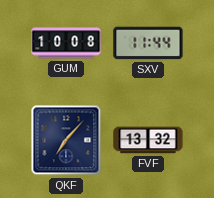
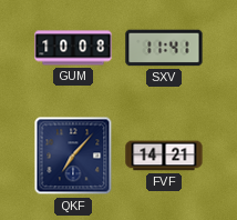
SXV: 11:44 -> 11:41 (164, 48)
FVF: 13:32 -> 14:21 (164, 156)
